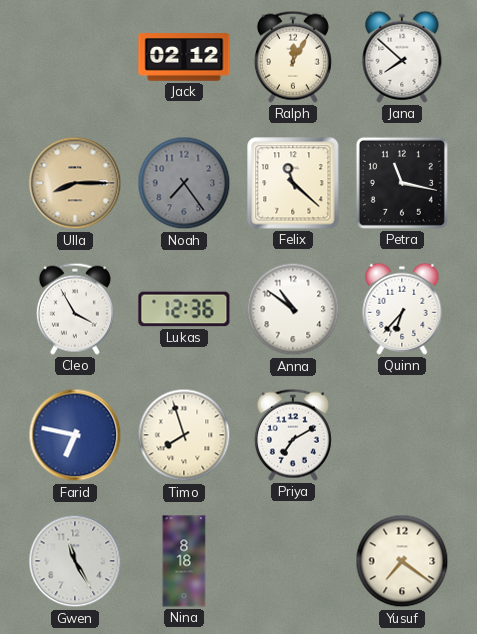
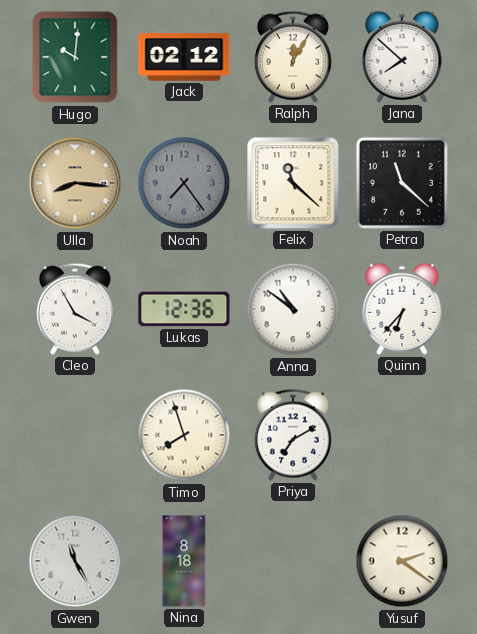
Hugo: none -> 10:01 (75, 57)
Ulla: 8:15 -> 8:16 (75, 183)
Petra: 11:17 -> 11:22 (402, 183)
Farid: 6:47 -> none (75, 435)
Yusuf: 7:21 -> 2:21 (402, 561)
